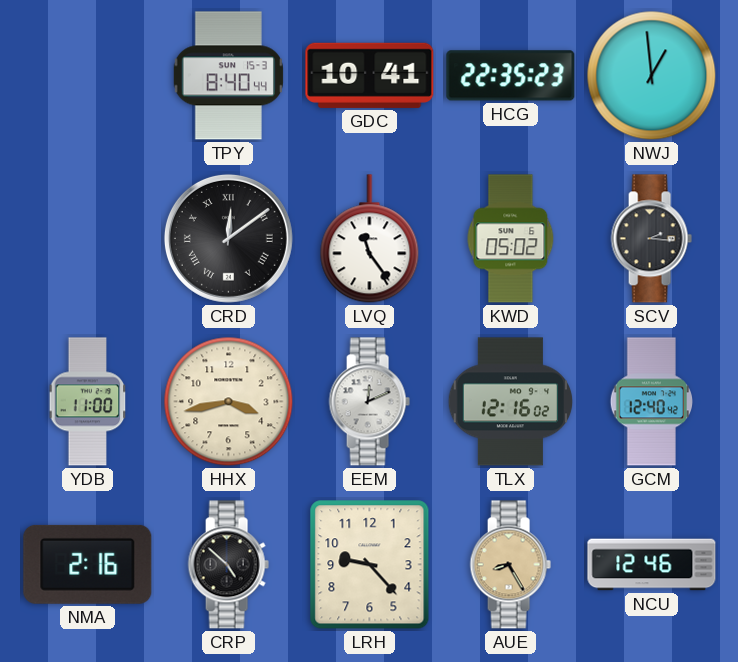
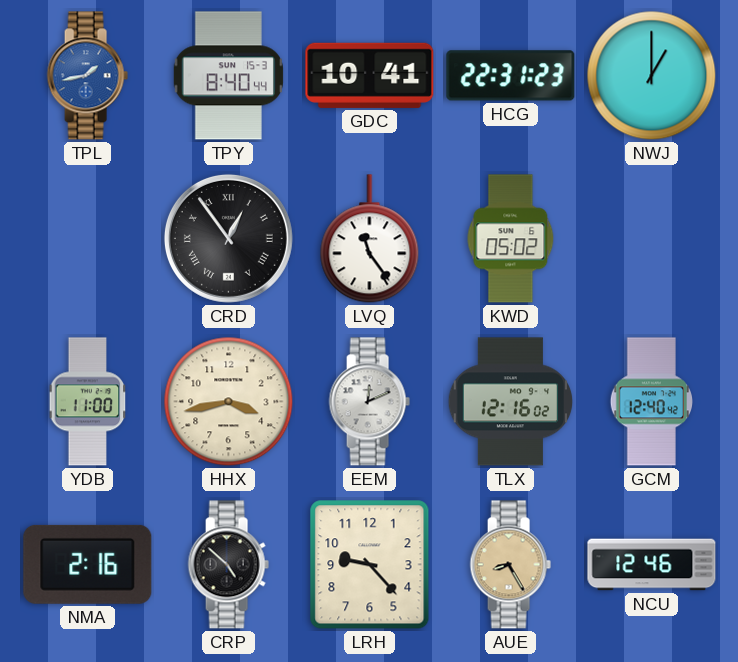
TPL: none -> 1:43 (87, 76)
HCG: 22:35 -> 22:31 (511, 76)
NWJ: 12:59 -> 1:00 (652, 76)
CRD: 12:09 -> 12:54 (228, 238)
SCV: 2:16 -> none (651, 239)
